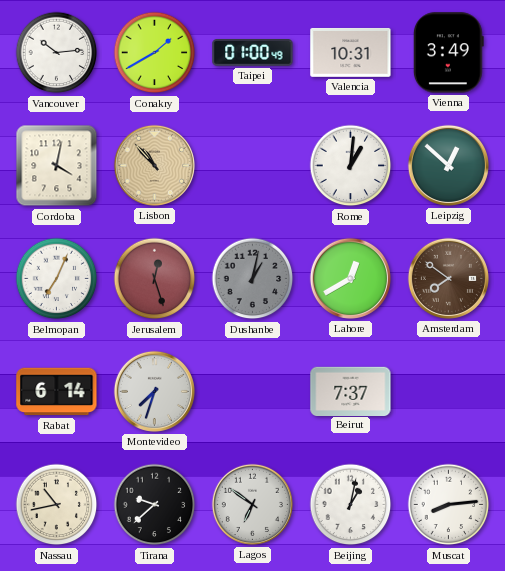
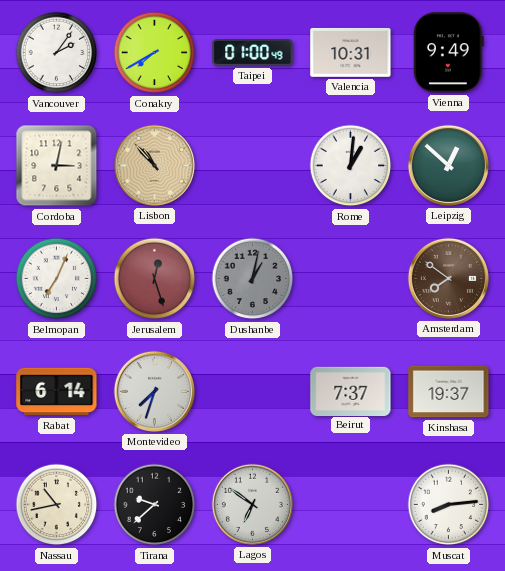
Vancouver: 10:14 -> 2:06 (57, 53)
Conakry: 1:40 -> 7:40 (155, 53)
Vienna: 3:49 -> 9:49 (448, 53)
Cordoba: 4:02 -> 3:02 (57, 166)
Lahore: 12:40 -> none (350, 278)
Kinshasa: none -> 19:37 (449, 392)
Beijing: 1:02 -> none (351, 505)
